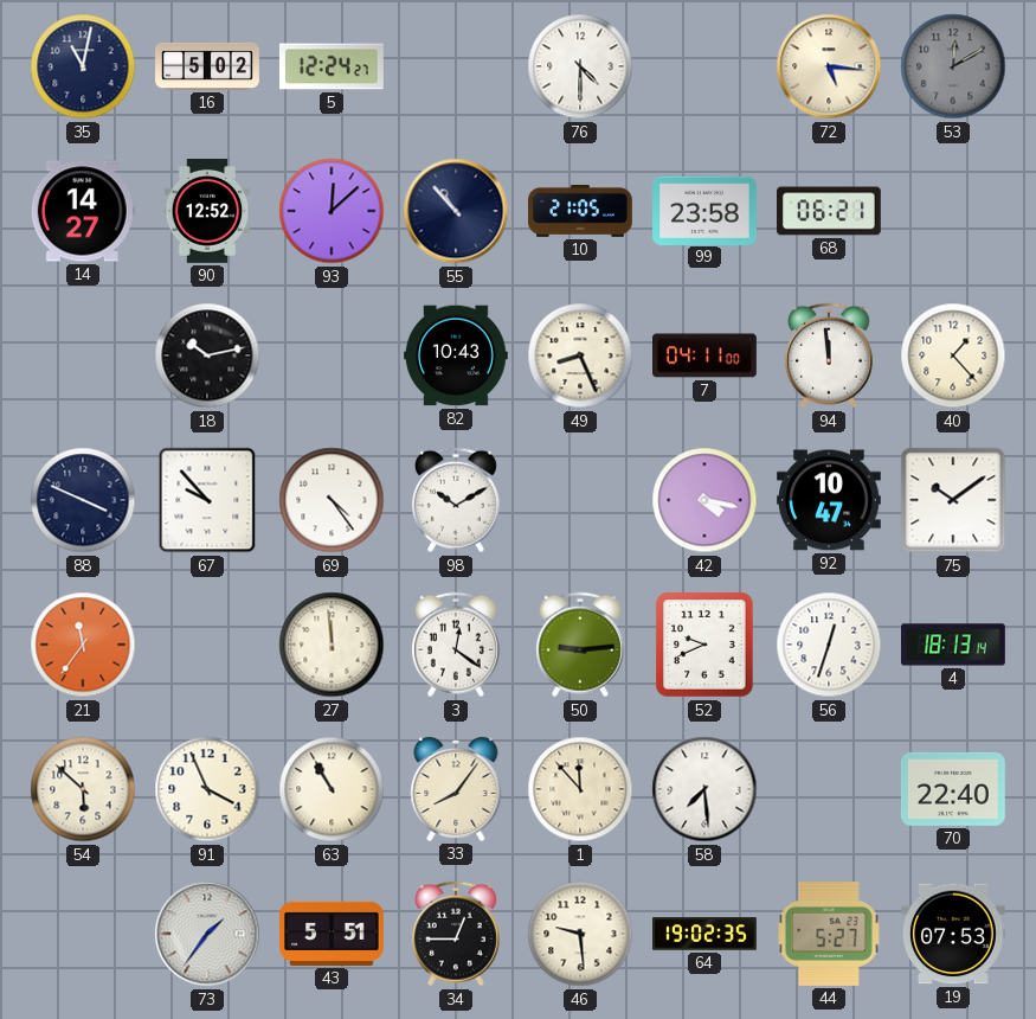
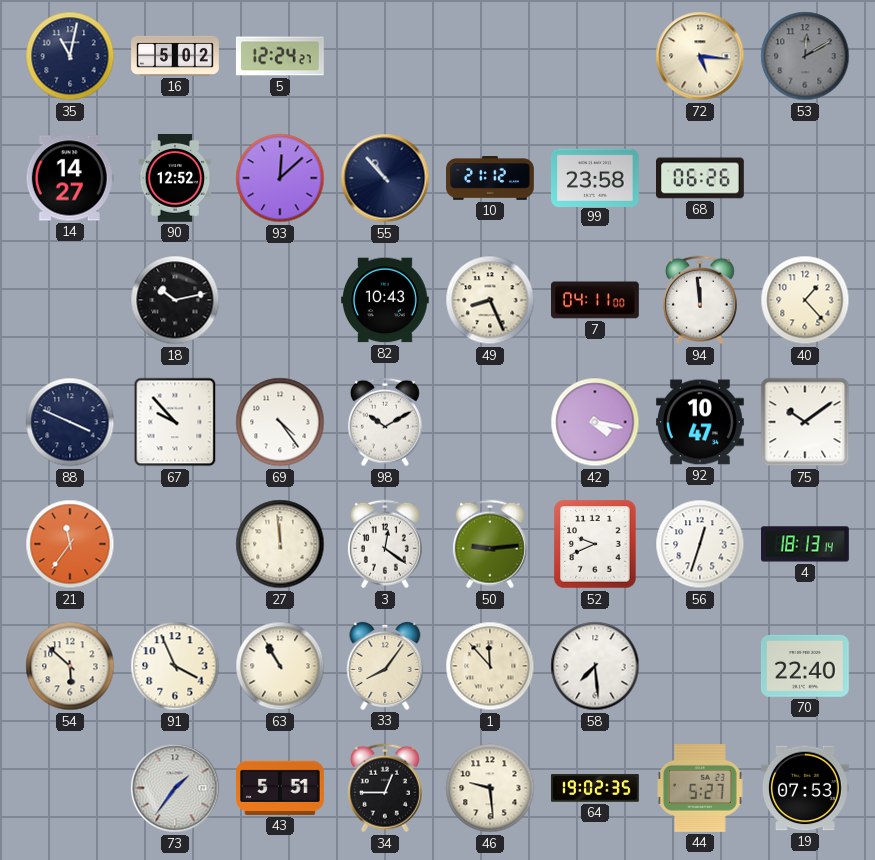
76: 4:30 -> none (580, 66)
10: 21:05 -> 21:12 (491, 179)
68: 06:21 -> 06:26 (701, 178)
